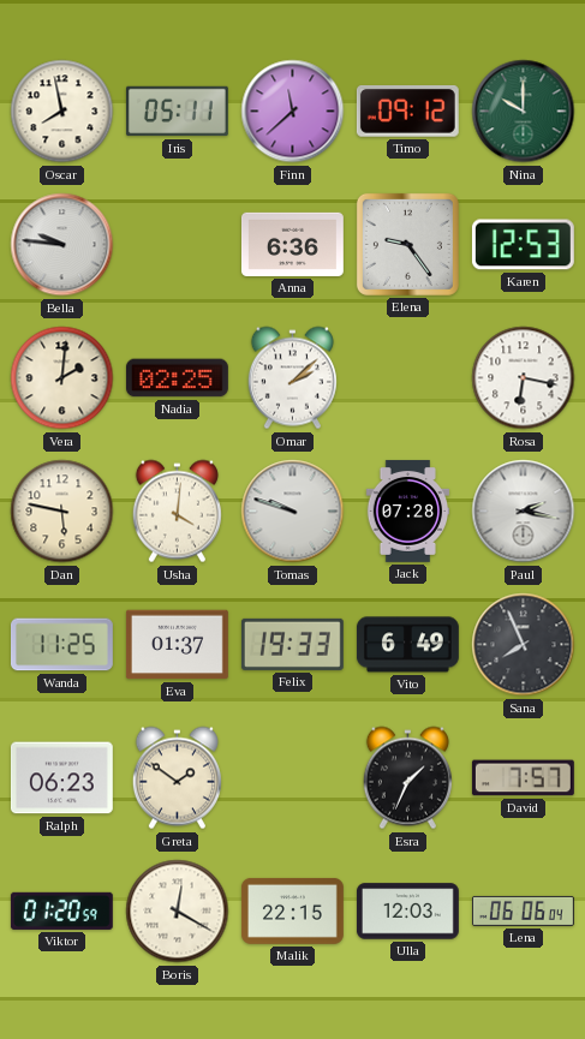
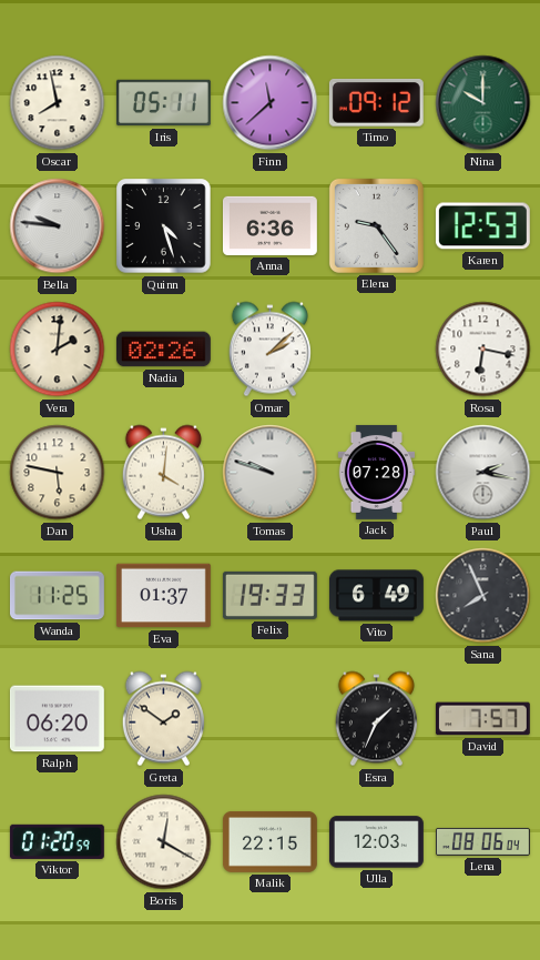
Quinn: none -> 4:27 (164, 226)
Nadia: 02:25 -> 02:26 (163, 350)
Ralph: 06:23 -> 06:20 (57, 719)
Lena: 06:06 -> 08:06 (483, 841)
